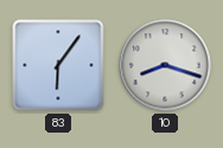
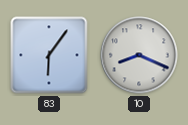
10: 8:18 -> 8:19 (139, 55)
